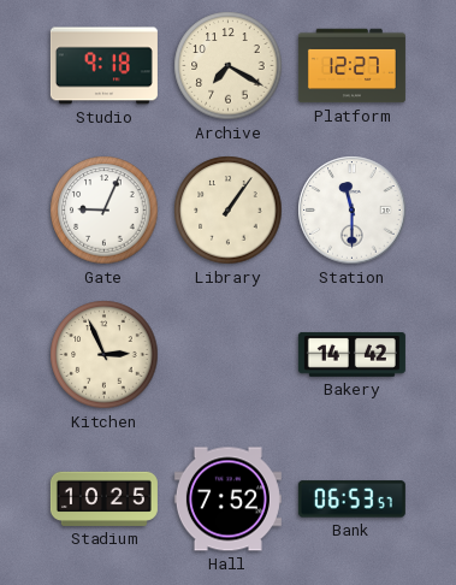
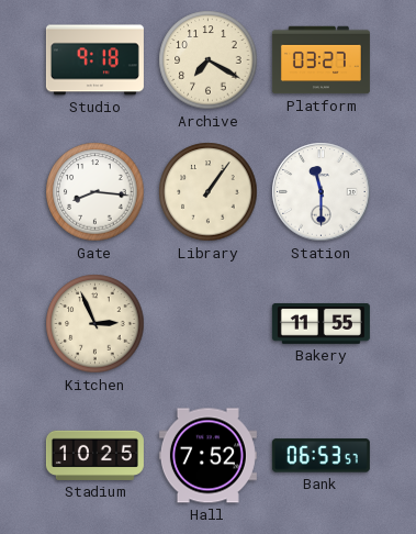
Platform: 12:27 -> 03:27 (321, 60)
Gate: 9:04 -> 8:16 (95, 192)
Bakery: 14:42 -> 11:55 (321, 323)
